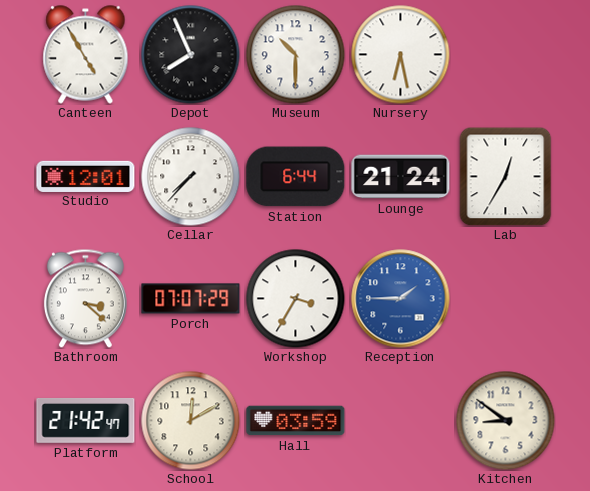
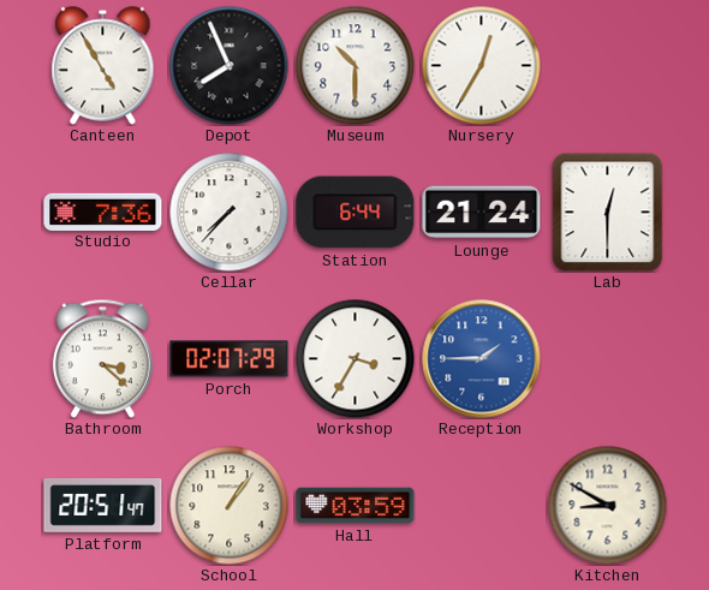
Nursery: 6:28 -> 12:35 (482, 66)
Studio: 12:01 -> 7:36 (103, 211)
Lab: 12:35 -> 12:30 (608, 211)
Porch: 07:07 -> 02:07 (230, 359)
Platform: 21:42 -> 20:51 (103, 506)
School: 12:10 -> 1:06 (230, 506)
Kitchen: 8:51 -> 8:50 (608, 506)
